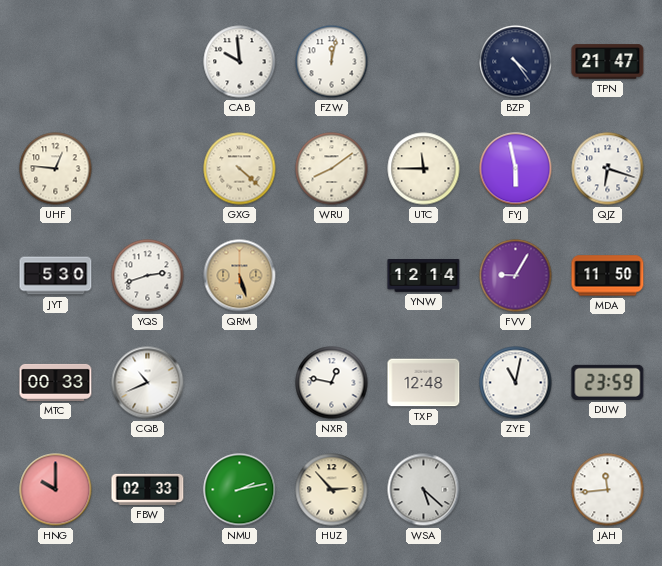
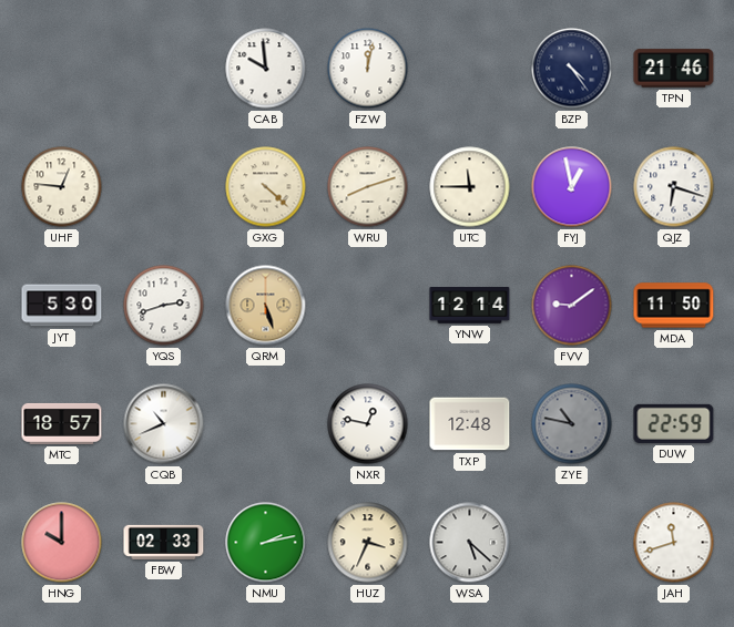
TPN: 21:47 -> 21:46 (674, 69)
WRU: 8:09 -> 8:12 (368, 187)
FYJ: 5:58 -> 12:58 (572, 187)
FVV: 9:05 -> 9:09 (572, 306)
MTC: 00:33 -> 18:57 (62, 423)
ZYE: 11:02 -> 10:47 (572, 424)
ZYE dial: white -> grey (572, 424)
DUW: 23:59 -> 22:59 (674, 423)
HUZ: 2:53 -> 3:34 (368, 543)
JAH: 11:44 -> 11:42 (674, 543)
